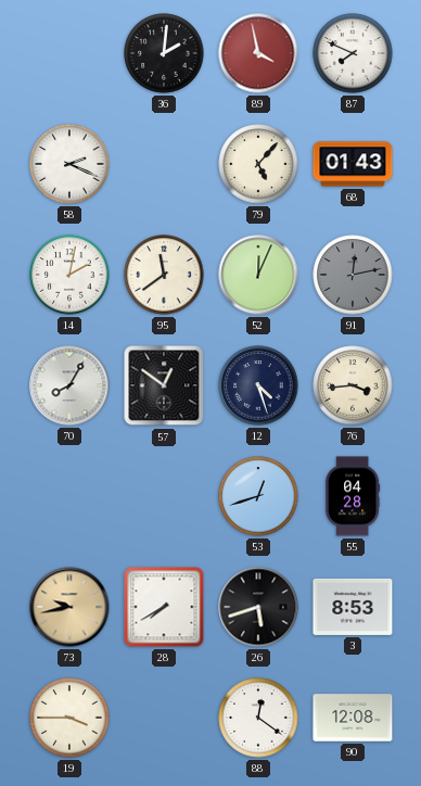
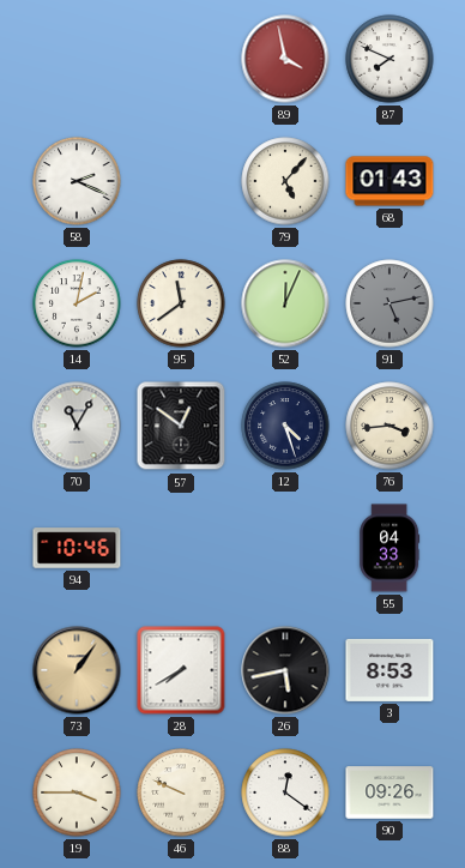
36: 2:01 -> none (164, 53)
91: 12:13 -> 5:13 (389, 303)
70: 8:05 -> 11:05 (77, 426)
94: none -> 10:46 (77, 548)
53: 12:42 -> none (258, 496)
55: 04:28 -> 04:33 (389, 548)
73: 9:43 -> 1:06 (77, 670)
26: 5:42 -> 5:43 (285, 670)
46: none -> 9:49 (181, 792)
90: 12:08 -> 09:26 (389, 792)
